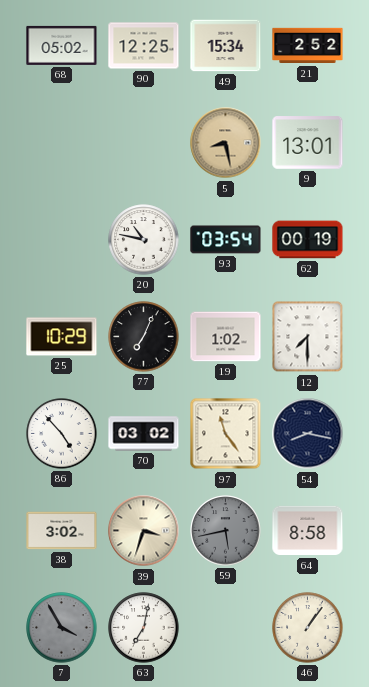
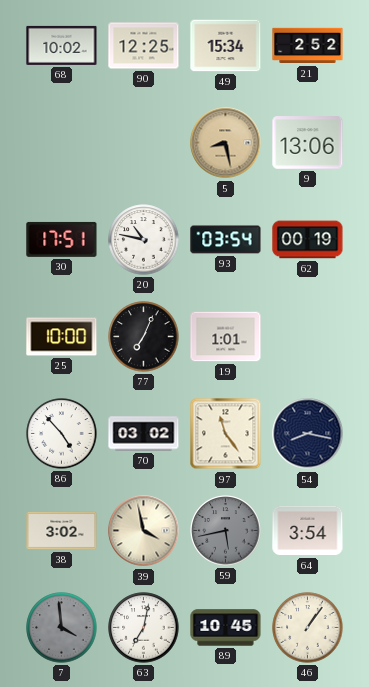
68: 05:02 -> 10:02 (62, 45)
9: 13:01 -> 13:06 (308, 143)
30: none -> 17:51 (62, 239)
25: 10:29 -> 10:00 (62, 337)
19: 1:02 -> 1:01 (226, 337)
12: 7:30 -> none (308, 337)
39: 3:33 -> 3:58 (144, 531)
64: 8:58 -> 3:54 (308, 531)
7: 3:55 -> 3:59 (62, 628)
89: none -> 10:45 (226, 628)
